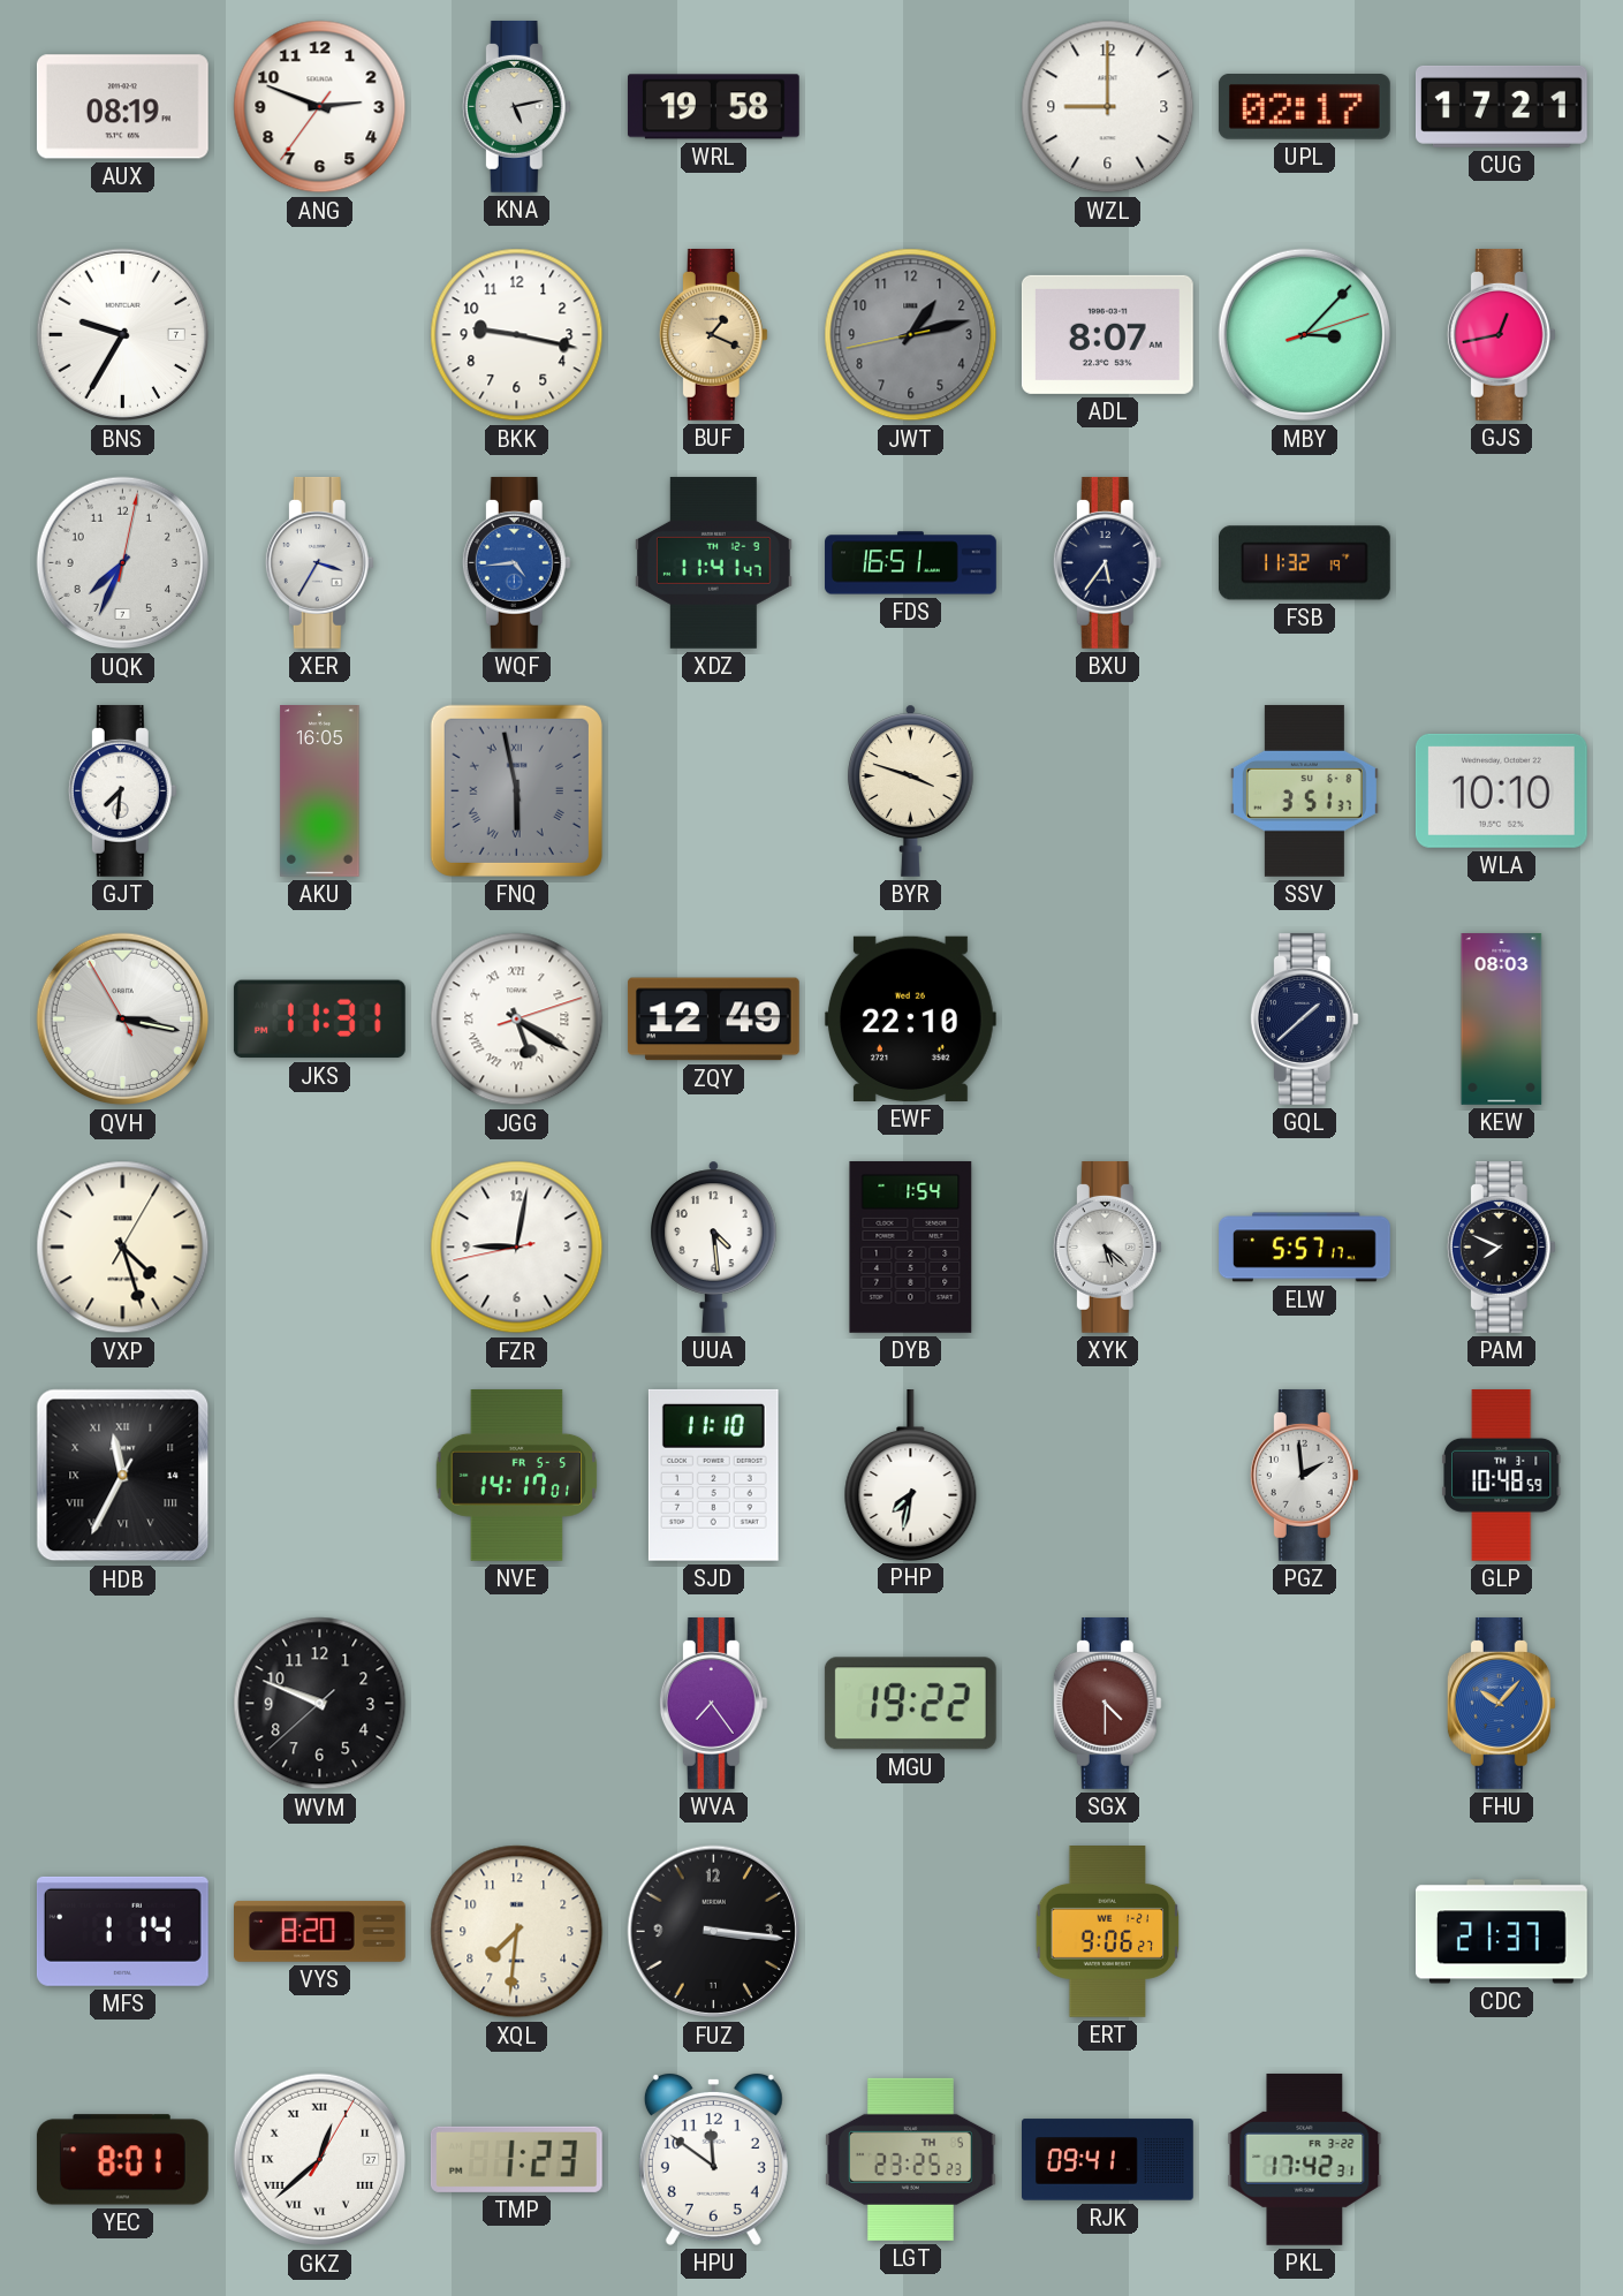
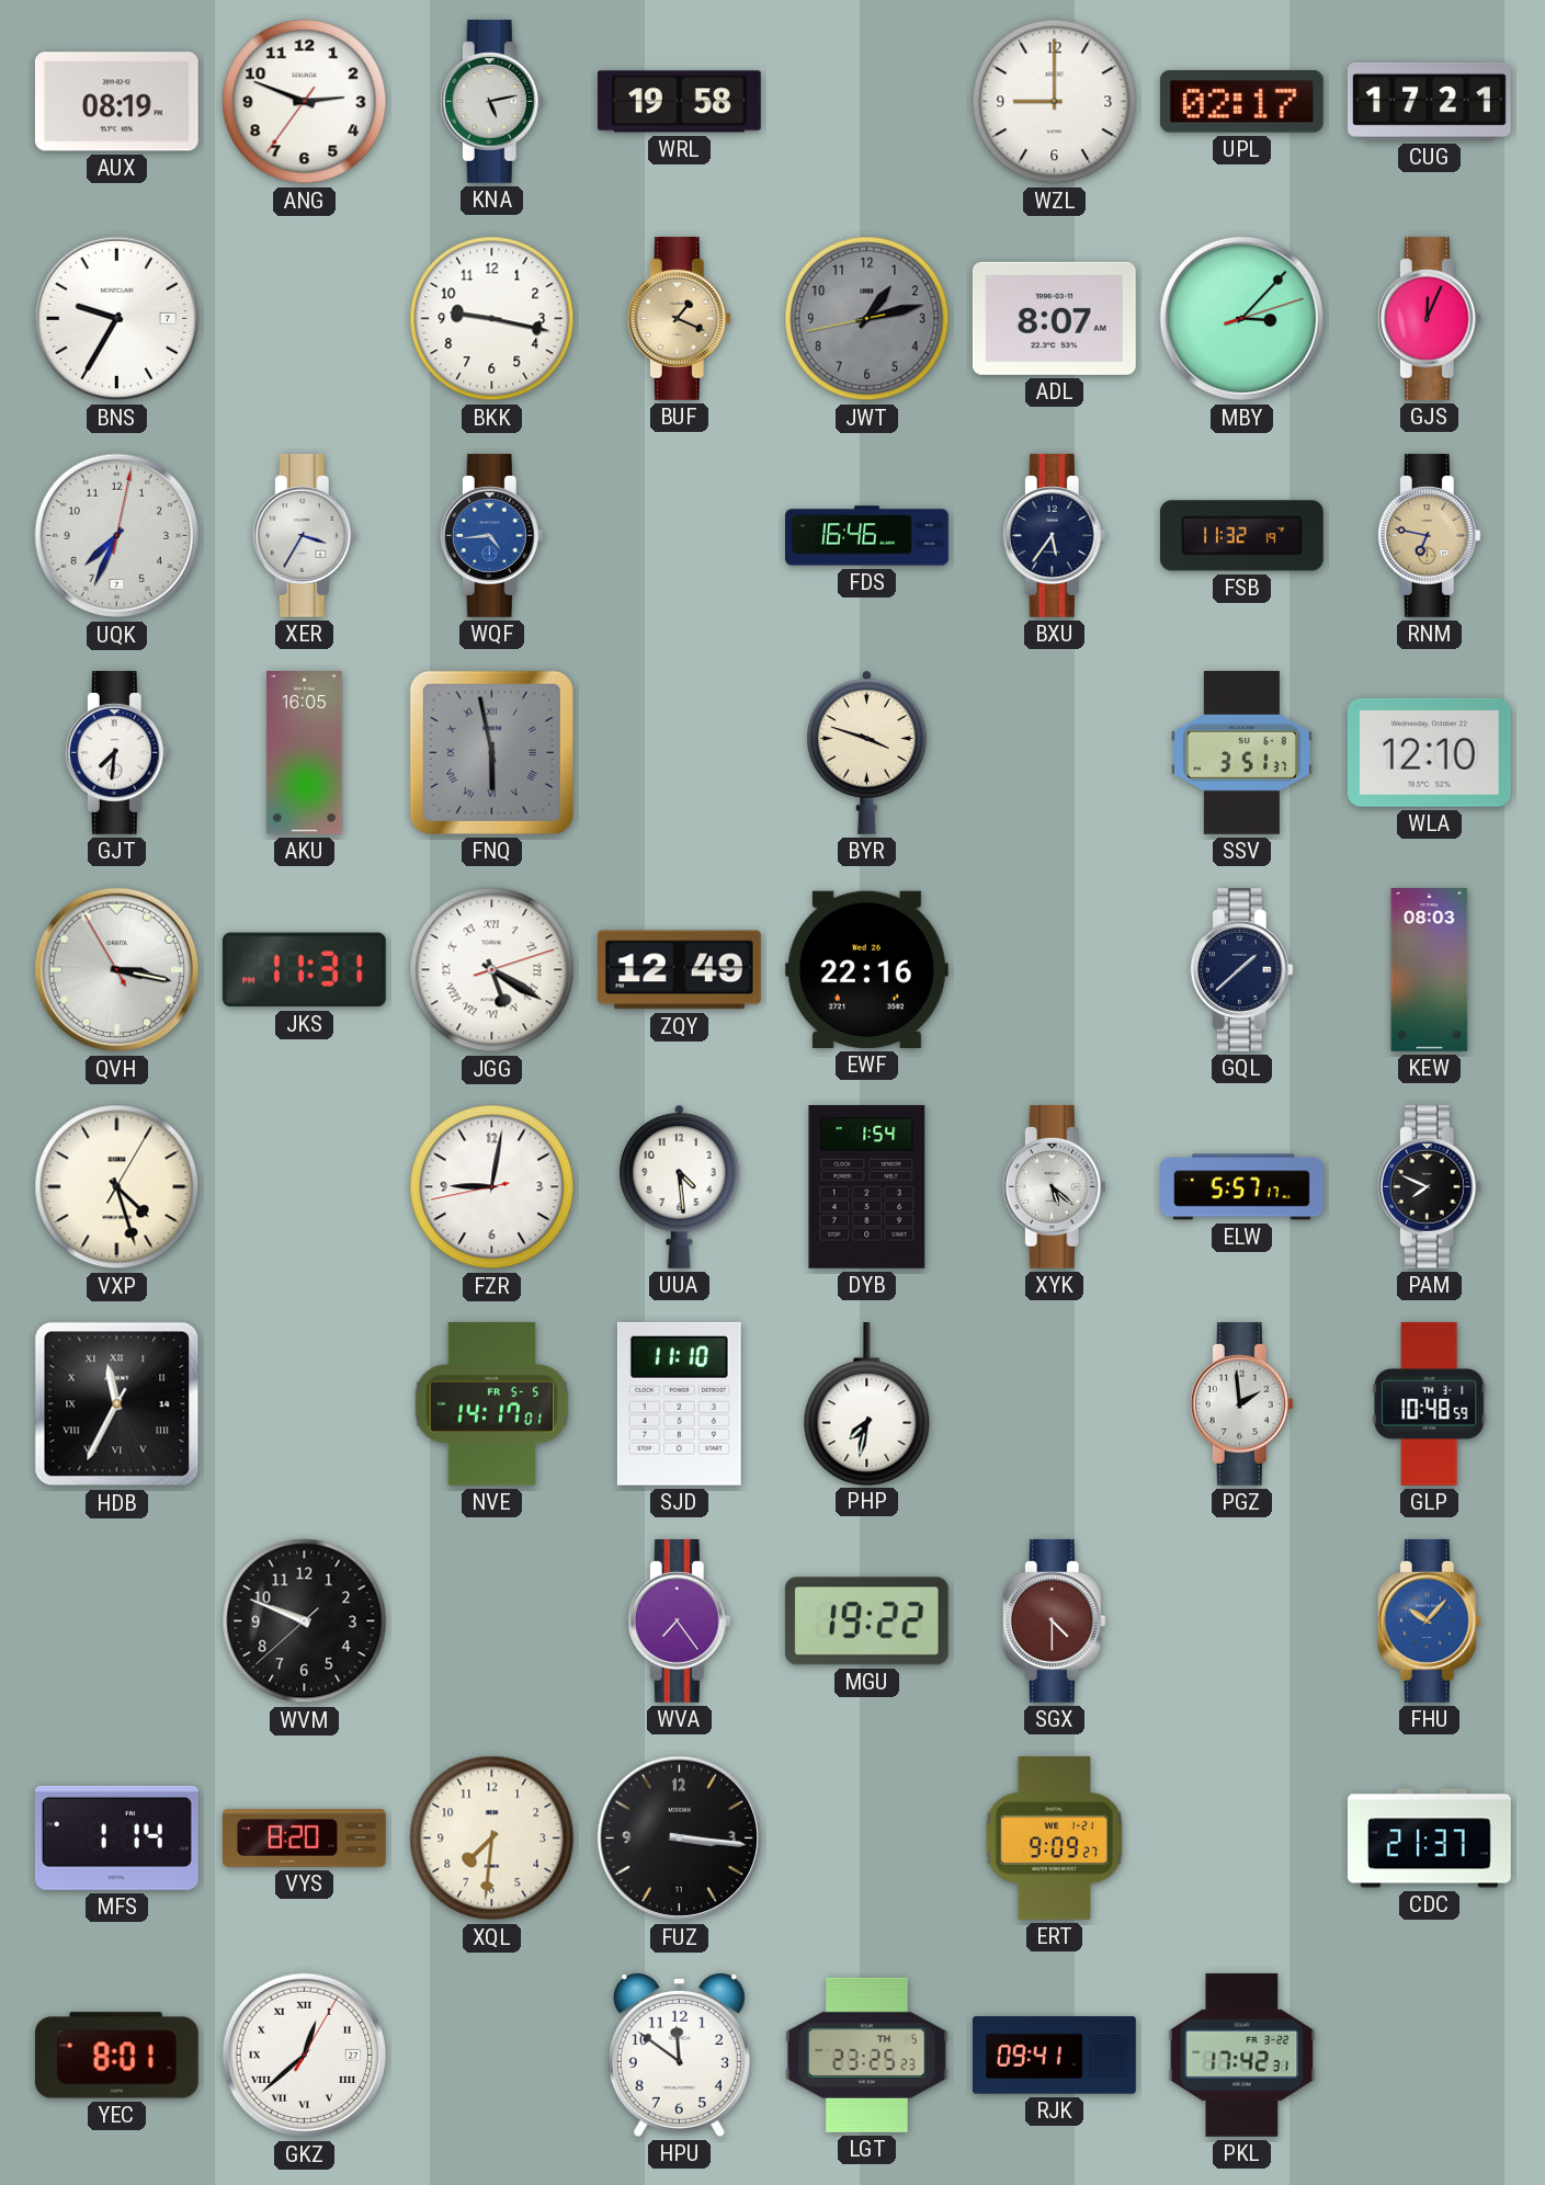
GJS: 12:43 -> 12:04 (1429, 318)
XDZ: 11:41 -> none (714, 562)
FDS: 16:51 -> 16:46 (867, 536)
RNM: none -> 6:47 (1429, 535)
WLA: 10:10 -> 12:10 (1429, 752)
EWF: 22:10 -> 22:16 (866, 969)
ERT: 9:06 -> 9:09 (1055, 1839)
TMP: 1:23 -> none (516, 2159)
